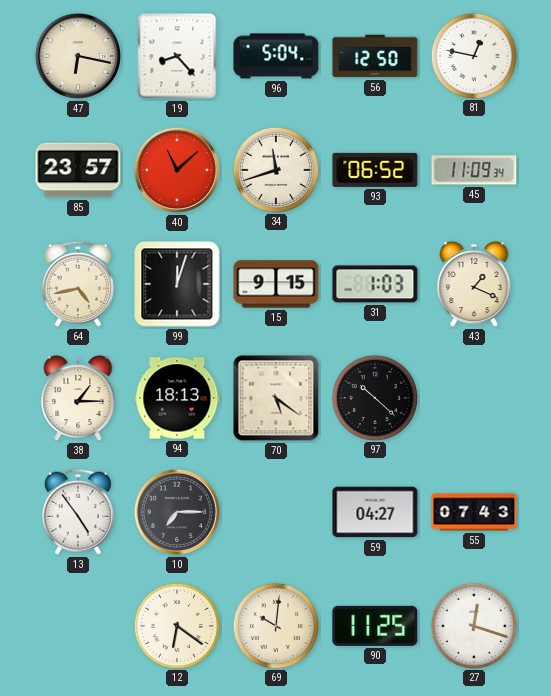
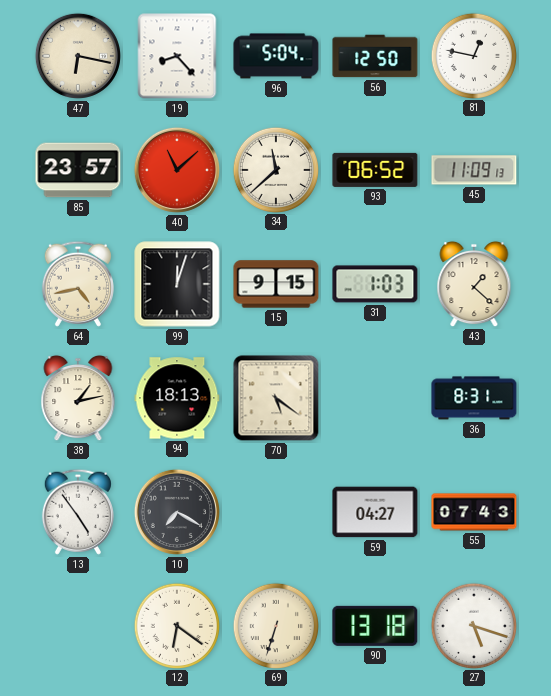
34: 11:42 -> 11:38 (275, 169)
45: 11:09:34 -> 11:09:13 (474, 170)
43: 1:19 -> 1:22 (474, 284)
38: 1:15 -> 1:13 (78, 398)
97: 10:22 -> none (374, 397)
36: none -> 8:31 (474, 398)
10: 7:15 -> 7:20 (177, 512)
69: 10:01 -> 6:33 (275, 625)
90: 11:25 -> 13:18 (375, 626)
27: 12:18 -> 5:18 (473, 625)
